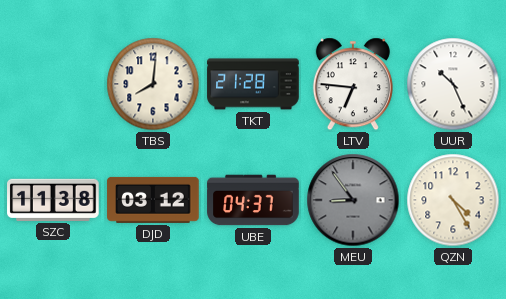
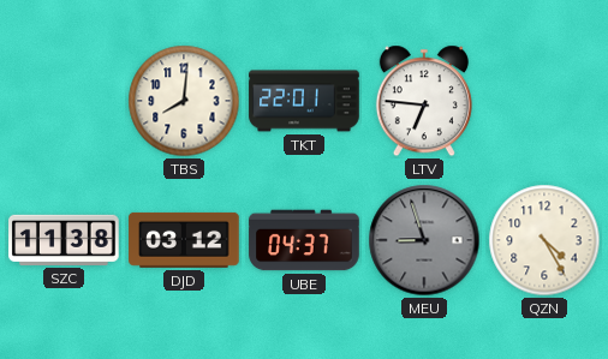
TKT: 21:28 -> 22:01 (304, 101)
UUR: 10:26 -> none (453, 84)
MEU: 8:54 -> 8:57 (424, 240)
